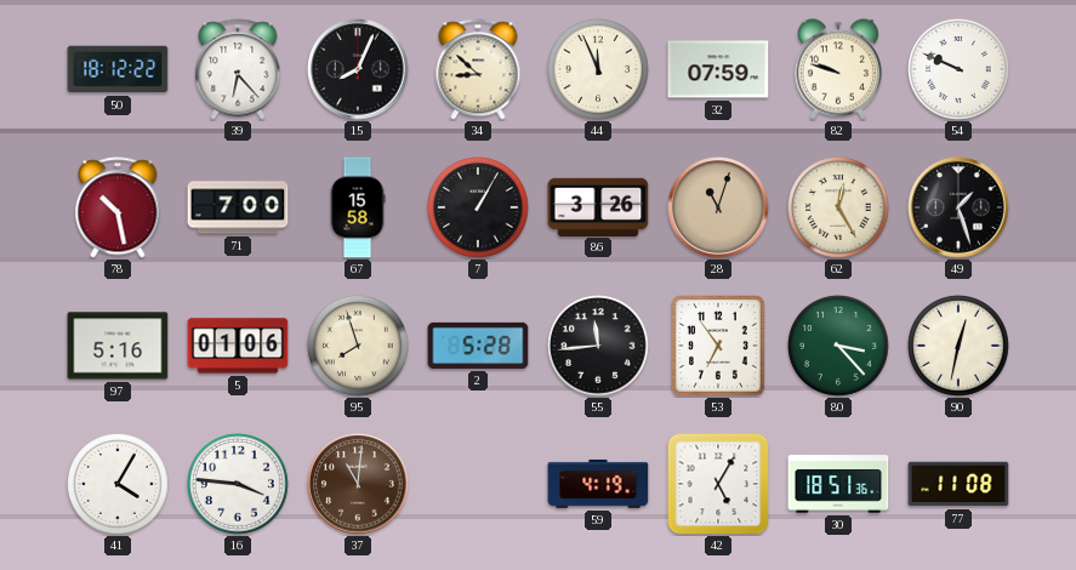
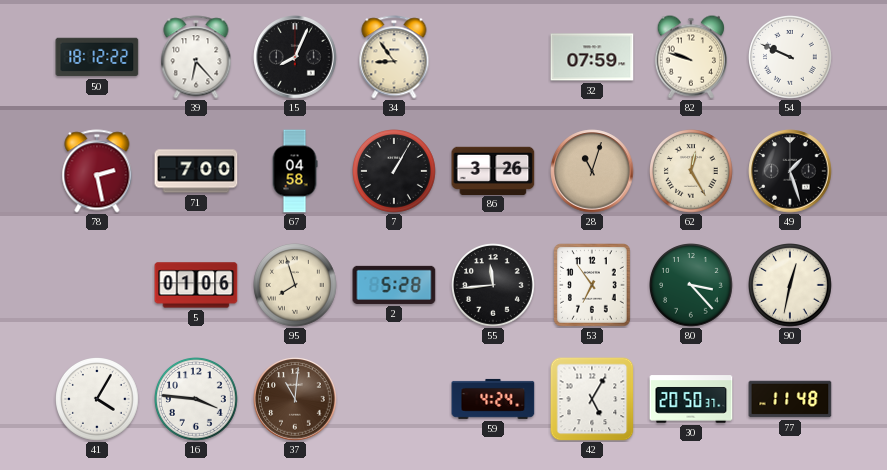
34: 8:52 -> 8:54 (394, 57)
44: 11:56 -> none (599, 70)
78: 10:28 -> 2:28 (97, 171)
67: 15:58 -> 04:58 (295, 171)
97: 5:16 -> none (118, 346)
59: 4:19 -> 4:24 (493, 399)
30: 18:51 -> 20:50 (691, 399)
77: 11:08 -> 11:48 (790, 399)
